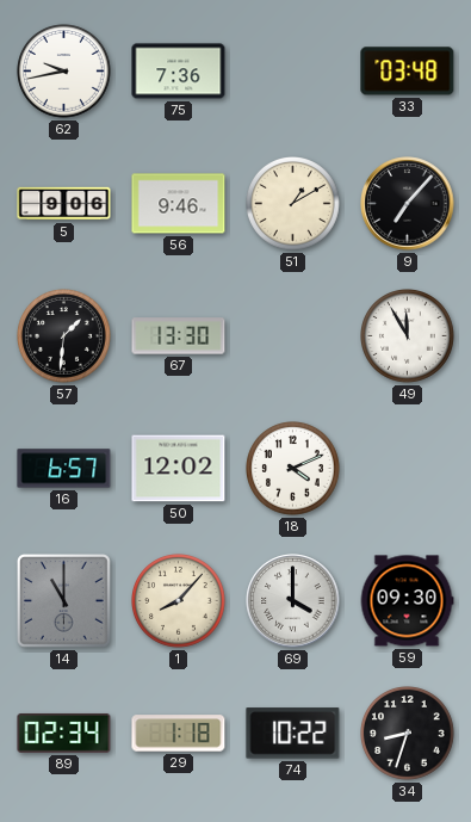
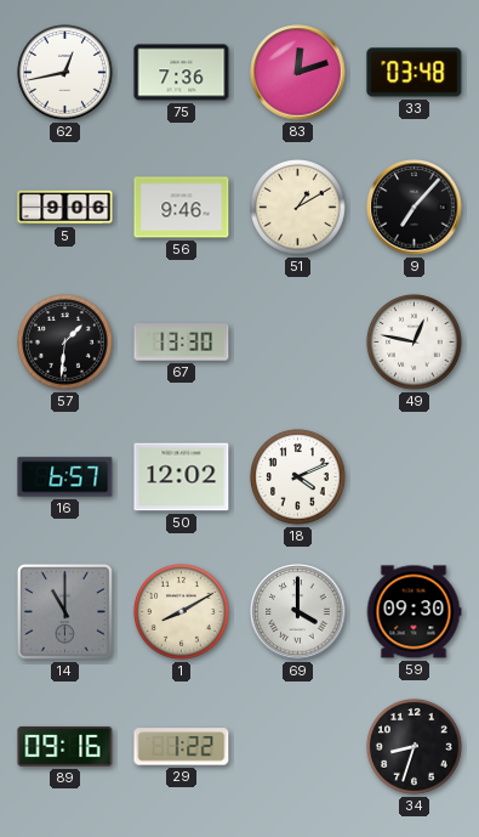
62: 9:43 -> 12:43 (65, 73)
83: none -> 12:12 (298, 73)
49: 11:55 -> 12:47 (415, 343)
1: 8:07 -> 8:10 (182, 612)
89: 02:34 -> 09:16 (65, 746)
29: 1:18 -> 1:22 (182, 747)
74: 10:22 -> none (293, 734)
